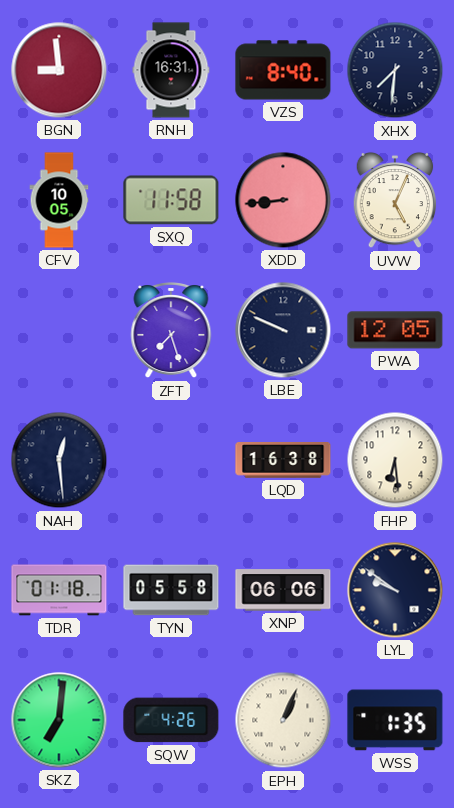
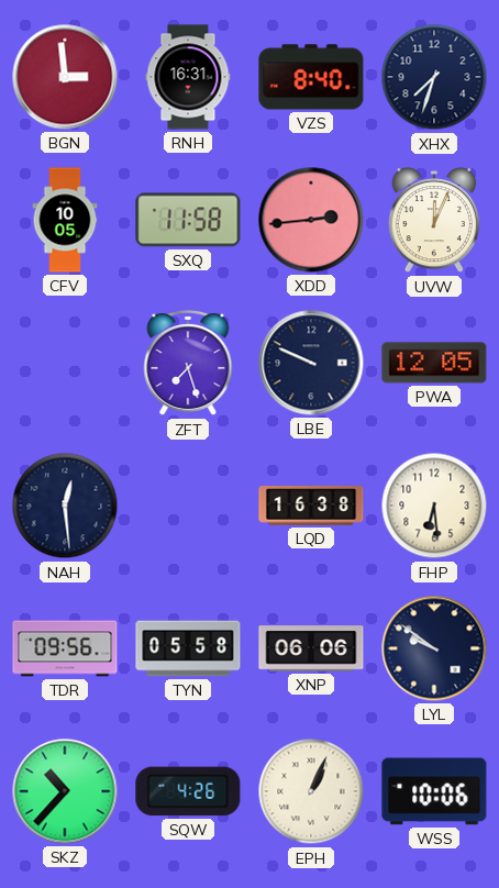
BGN: 8:59 -> 2:59 (65, 77)
XHX: 7:31 -> 7:33 (434, 77)
XDD: 8:44 -> 2:44 (311, 220)
UVW: 5:04 -> 12:04 (434, 220)
TDR: 01:18 -> 09:56 (65, 648)
SKZ: 7:01 -> 10:37 (65, 791)
WSS: 1:35 -> 10:06 (434, 791)
